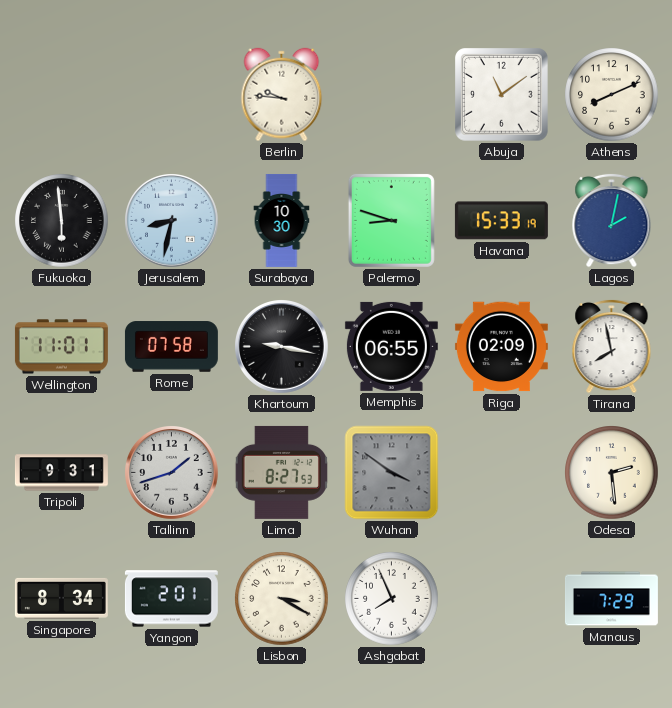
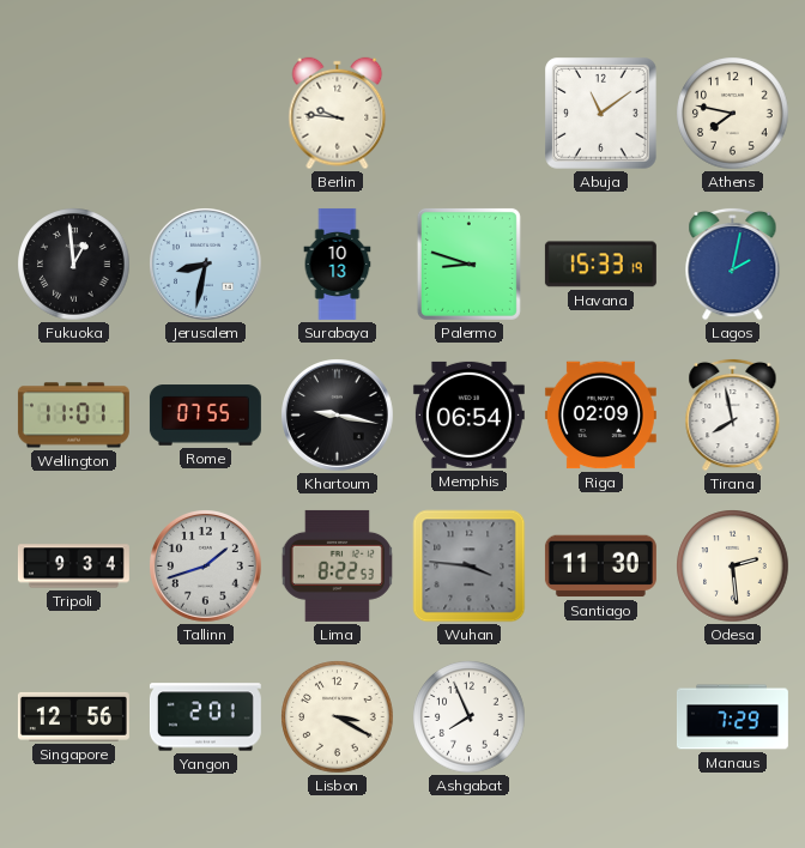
Athens: 8:11 -> 7:47 (733, 114)
Fukuoka: 5:59 -> 12:59 (74, 265)
Surabaya: 10:30 -> 10:13 (338, 264)
Rome: 07:58 -> 07:55 (205, 416)
Memphis: 06:55 -> 06:54 (468, 414)
Tripoli: 9:31 -> 9:34 (73, 567)
Lima: 8:27 -> 8:22 (337, 565)
Wuhan: 3:51 -> 3:46 (470, 567)
Santiago: none -> 11:30 (600, 567)
Singapore: 8:34 -> 12:56 (73, 716)
